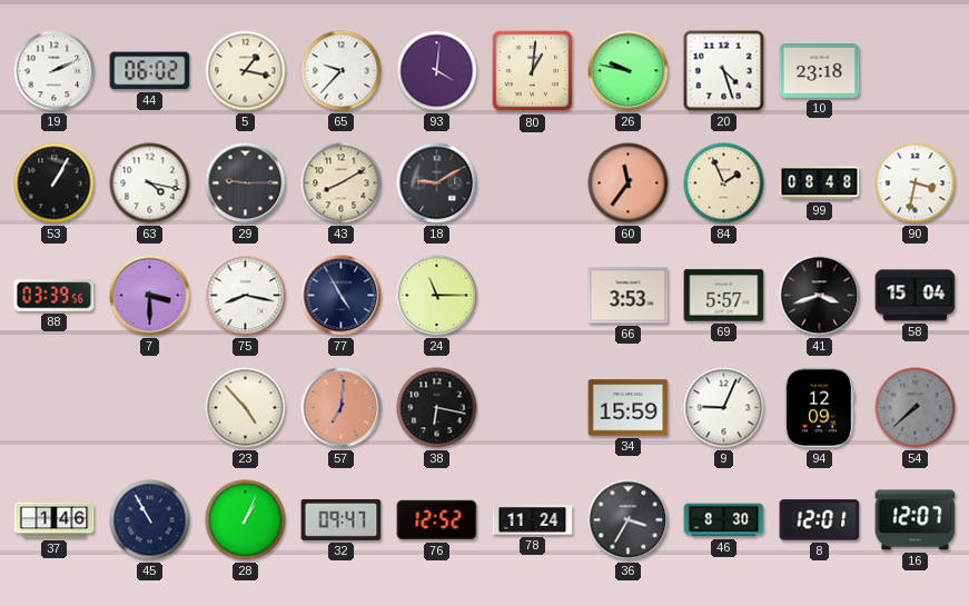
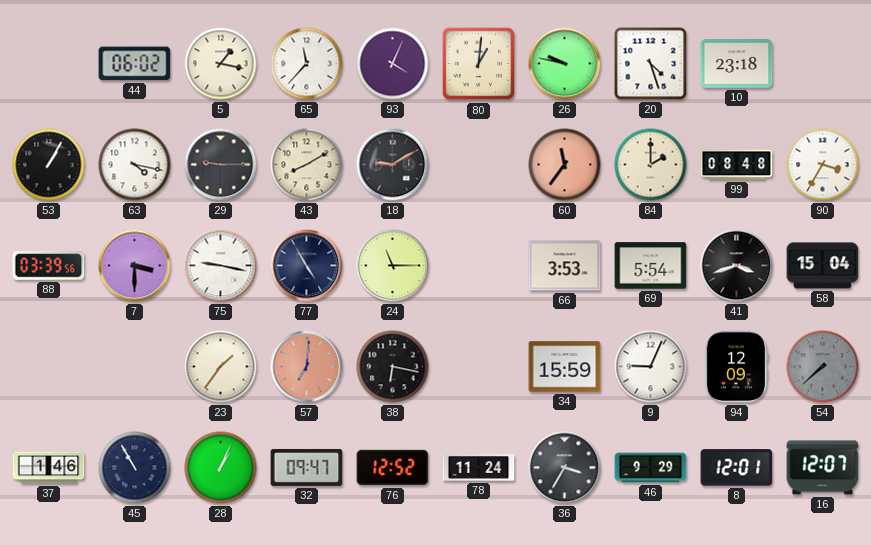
19: 2:11 -> none (55, 71)
65: 9:37 -> 11:37 (307, 64)
93: 4:01 -> 4:04 (393, 64)
84: 1:56 -> 2:00 (651, 165)
90: 3:32 -> 3:35 (823, 165)
75: 8:17 -> 9:17 (221, 266)
69: 5:57 -> 5:54 (651, 266)
23: 4:53 -> 1:36 (221, 367)
46: 8:30 -> 9:29 (651, 468)
